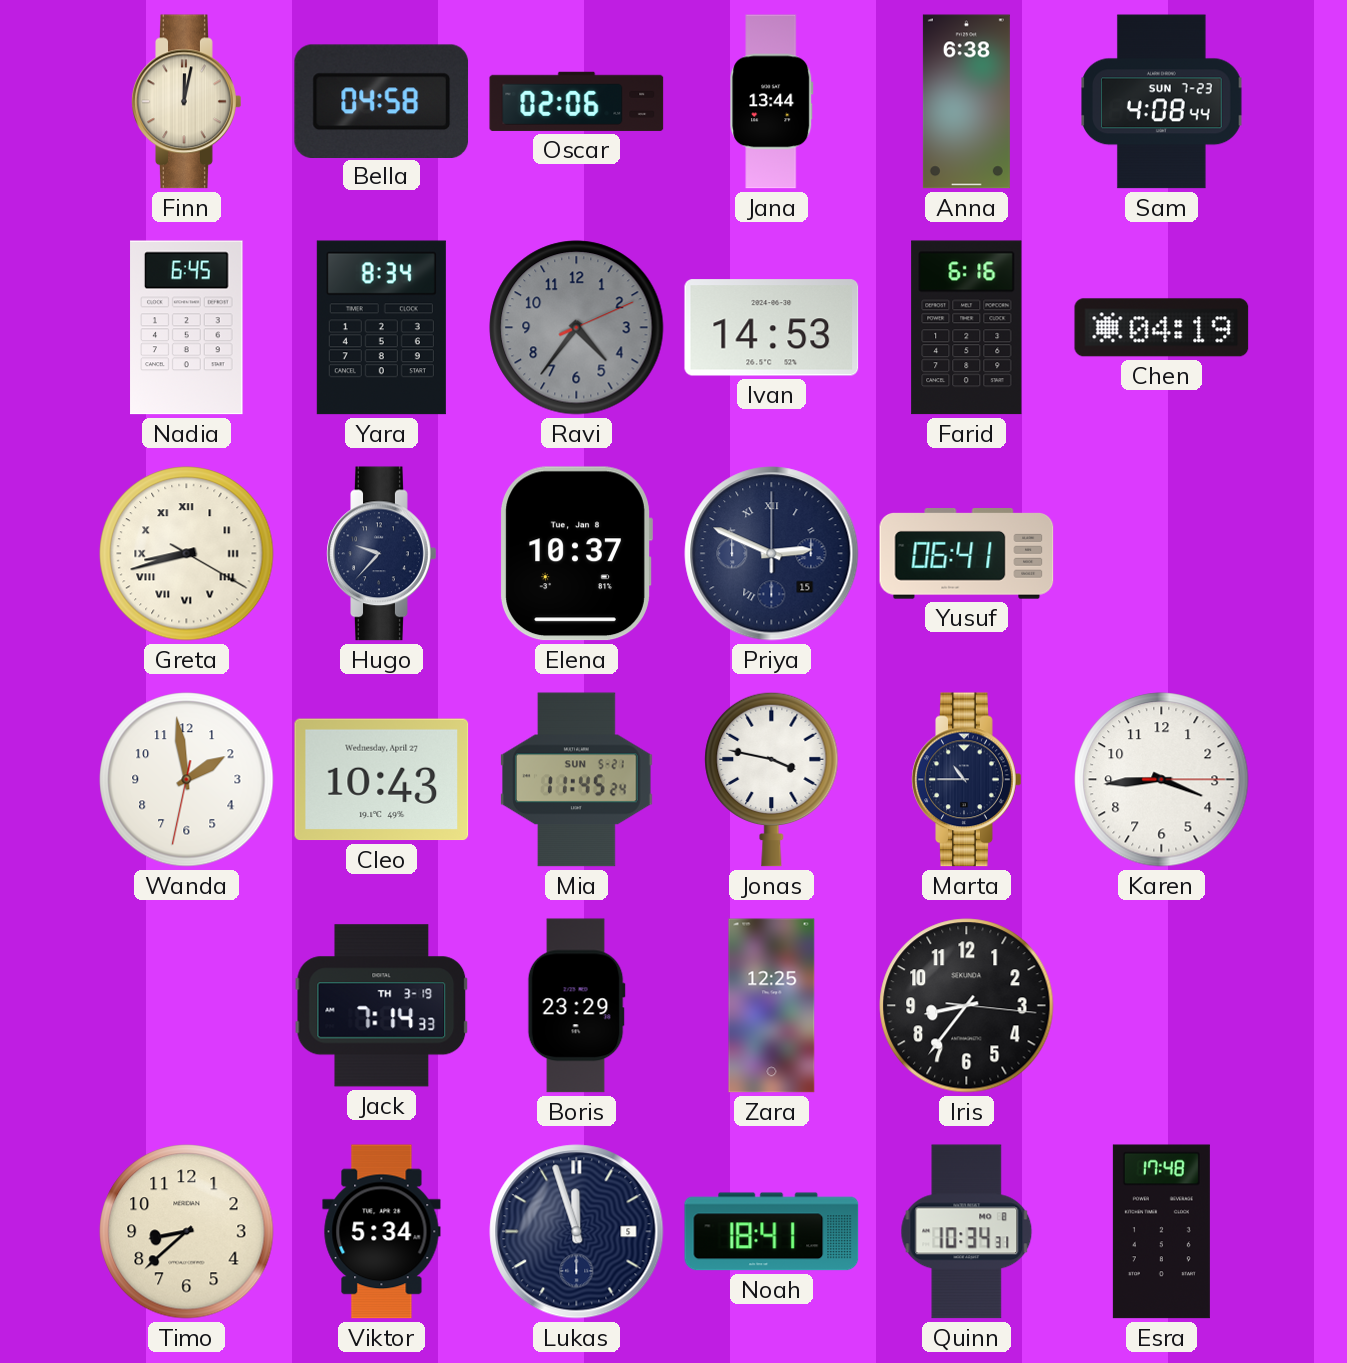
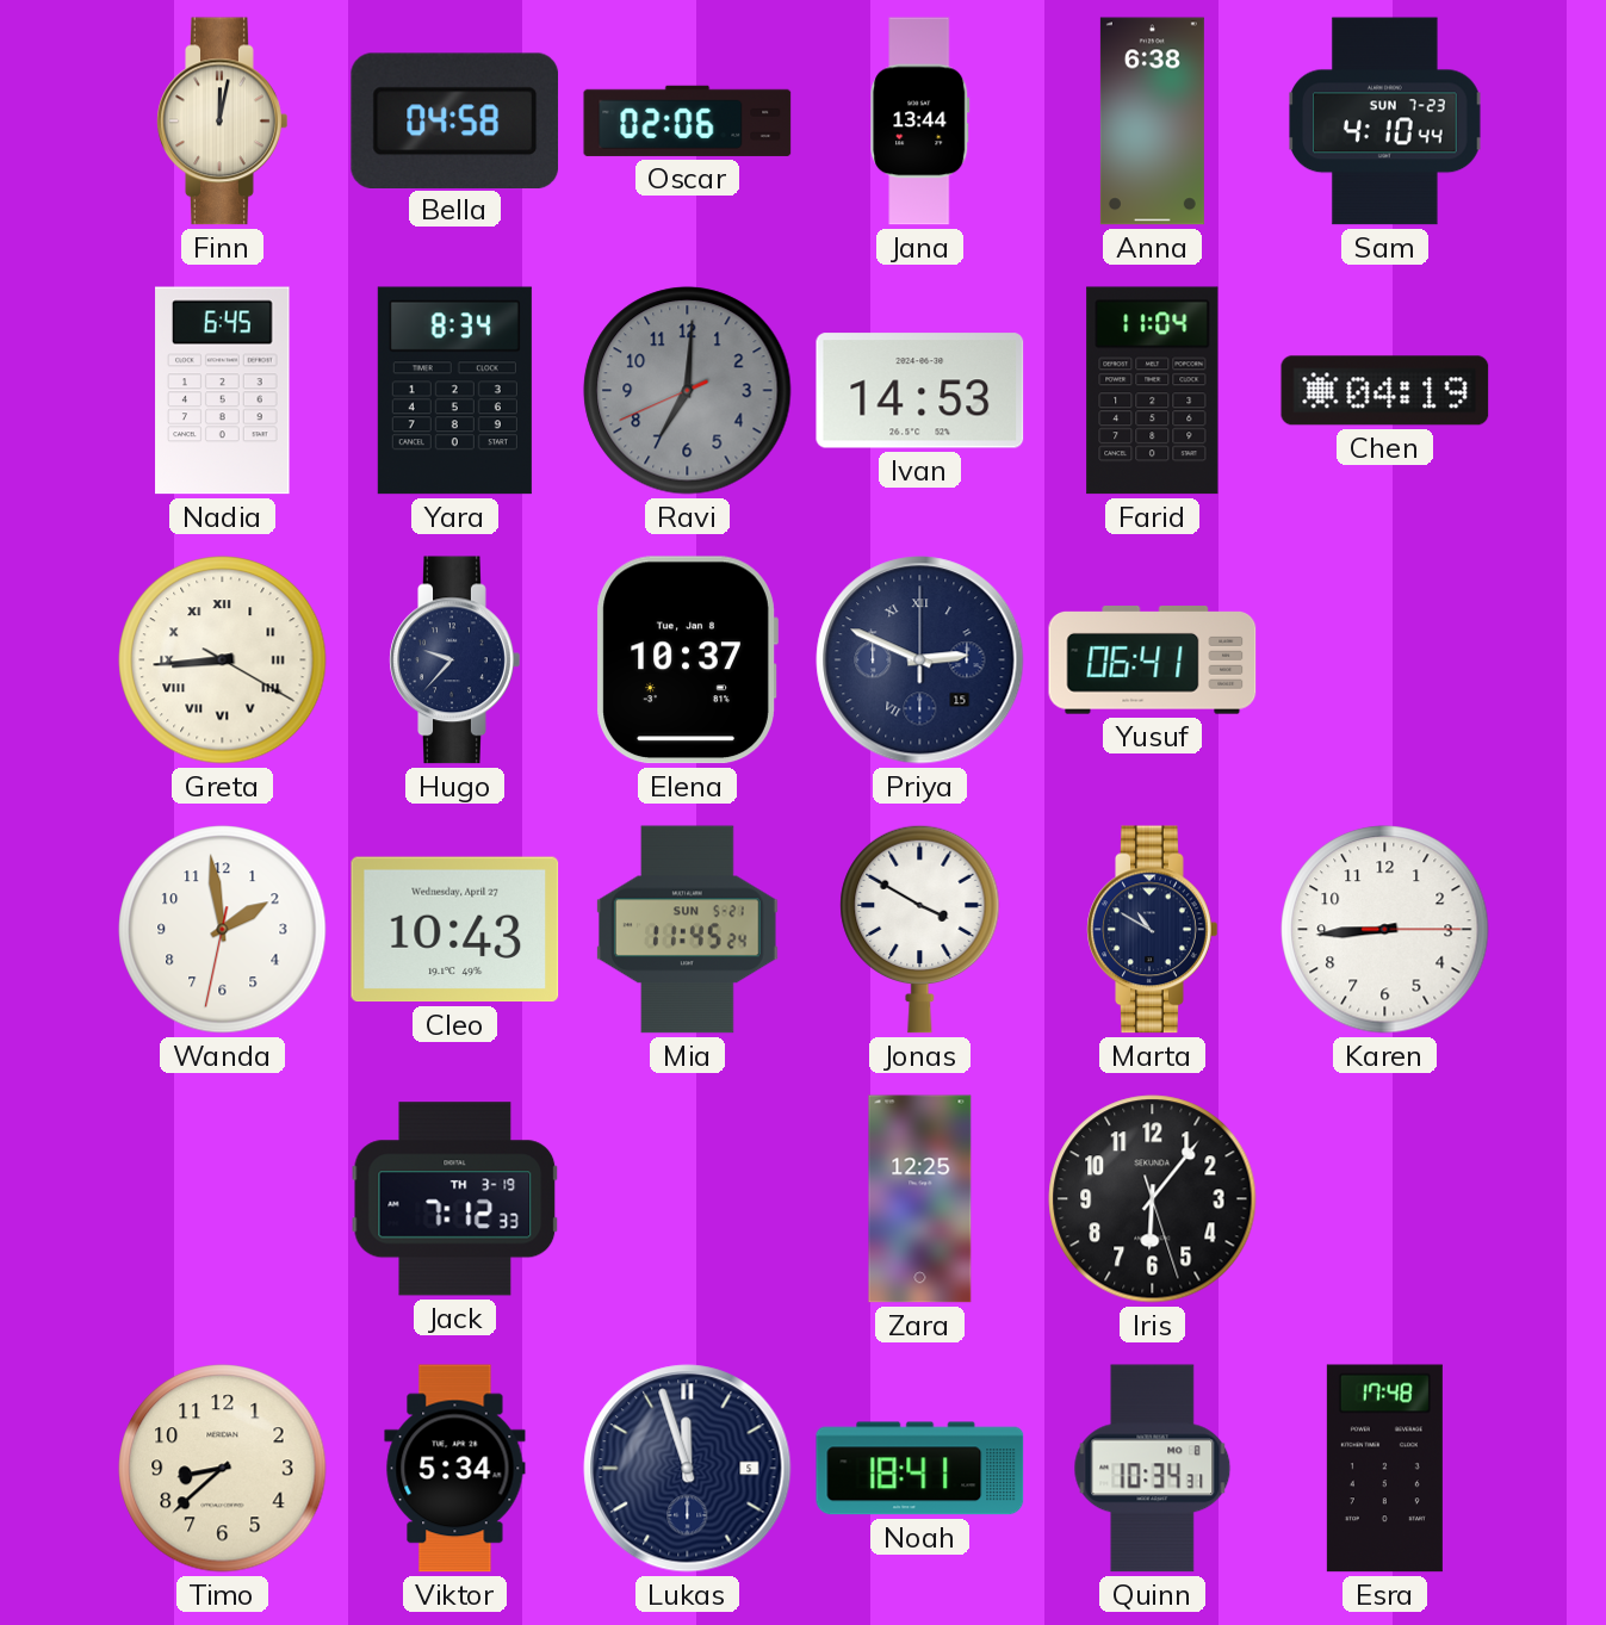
Sam: 4:08 -> 4:10 (1385, 122)
Ravi: 4:36 -> 7:00 (688, 391)
Farid: 6:16 -> 11:04 (1153, 391)
Greta: 8:42 -> 8:44 (223, 660)
Jonas: 3:47 -> 3:50 (920, 929)
Marta: 10:45 -> 10:50 (1153, 930)
Karen: 3:44 -> 8:44 (1385, 930)
Jack: 7:14 -> 7:12 (455, 1199)
Boris: 23:29 -> none (576, 1006)
Iris: 8:36 -> 6:06 (1153, 1199)
